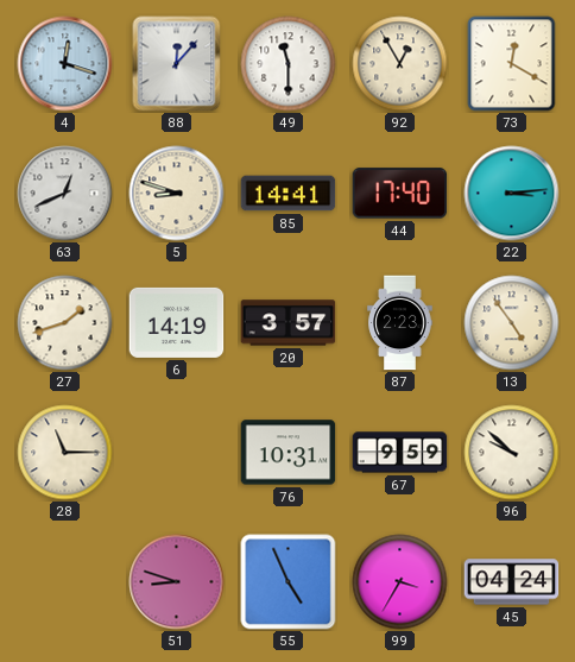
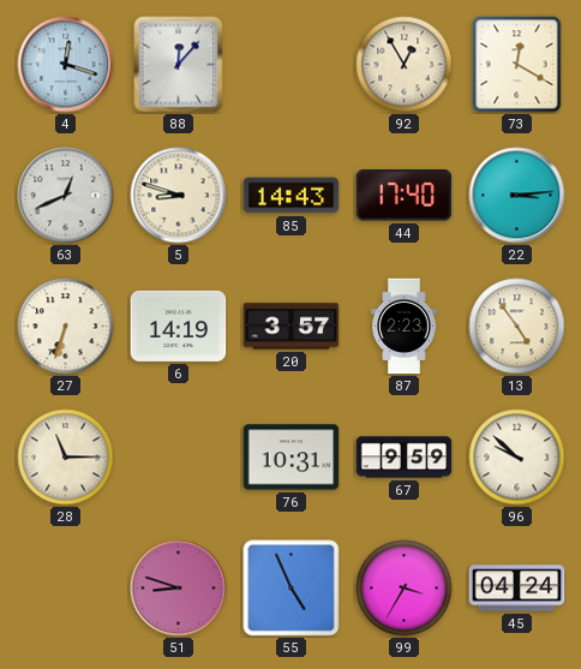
49: 11:30 -> none (289, 64)
85: 14:41 -> 14:43 (292, 196)
27: 1:42 -> 6:33 (66, 327)
